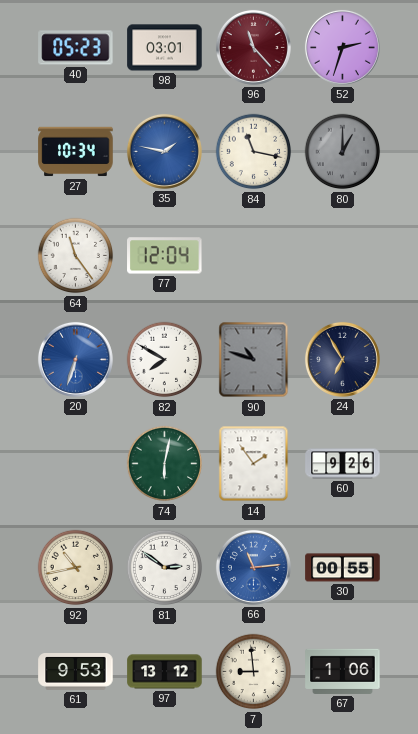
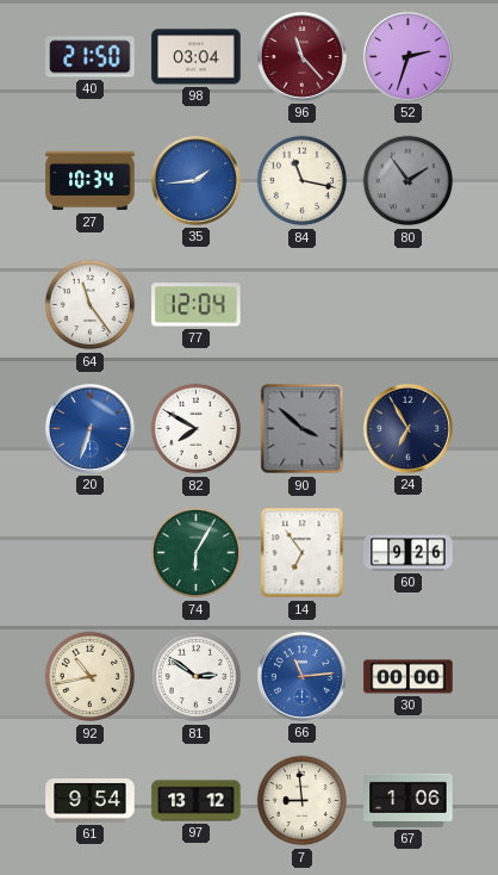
40: 05:23 -> 21:50 (91, 57)
98: 03:01 -> 03:04 (197, 57)
35: 1:47 -> 1:44 (195, 180)
80: 1:00 -> 1:54 (409, 181)
90: 10:48 -> 3:52 (303, 429)
74: 6:02 -> 6:05 (197, 553)
14: 1:54 -> 6:54 (303, 553)
30: 00:55 -> 00:00 (409, 677)
61: 9:53 -> 9:54 (91, 801)
